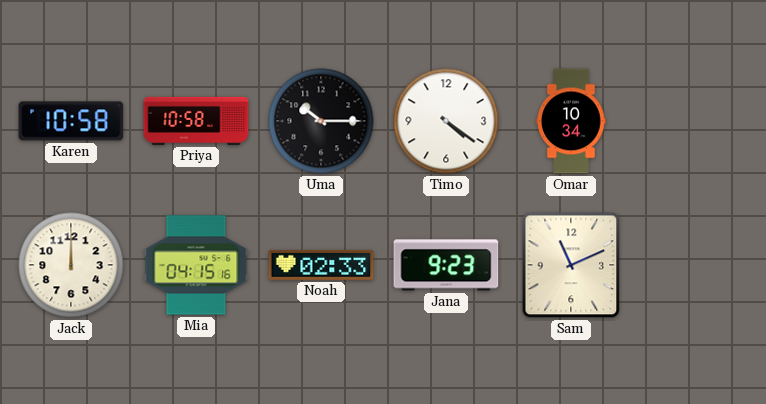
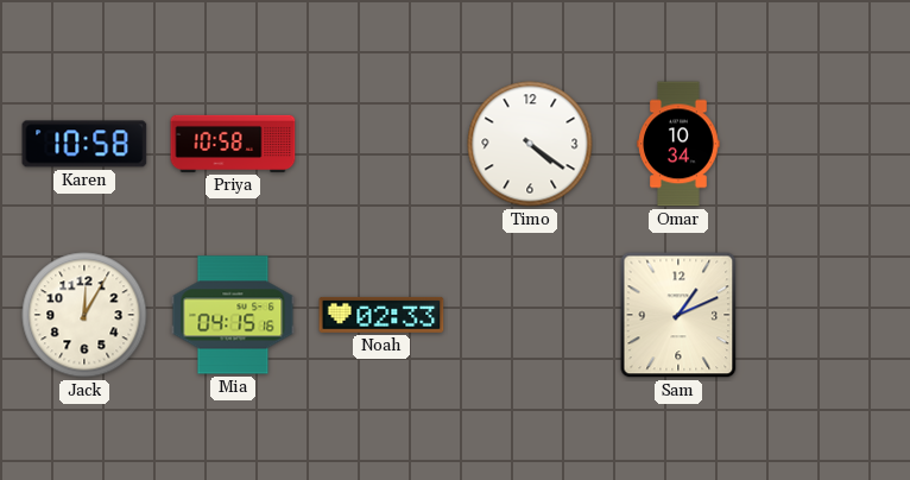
Uma: 10:15 -> none (321, 121)
Jack: 12:00 -> 12:05 (84, 315)
Jana: 9:23 -> none (446, 265)
Sam: 11:11 -> 1:11 (678, 315)
